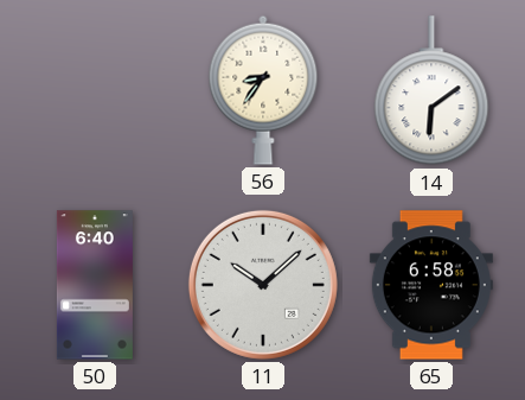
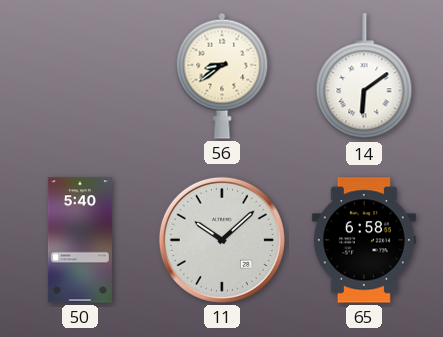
56: 8:36 -> 8:39 (222, 76)
50: 6:40 -> 5:40 (80, 240)
